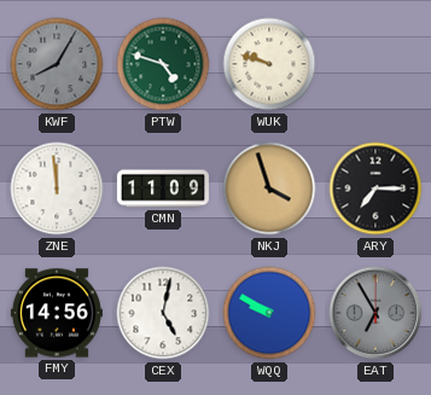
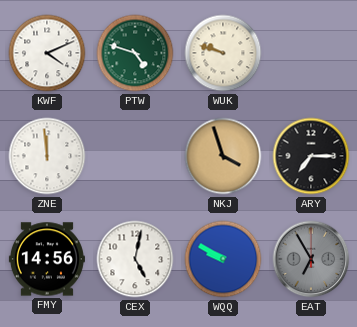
KWF: 8:05 -> 4:11 (47, 53)
KWF dial: grey -> white (47, 53)
CMN: 11:09 -> none (163, 188)
